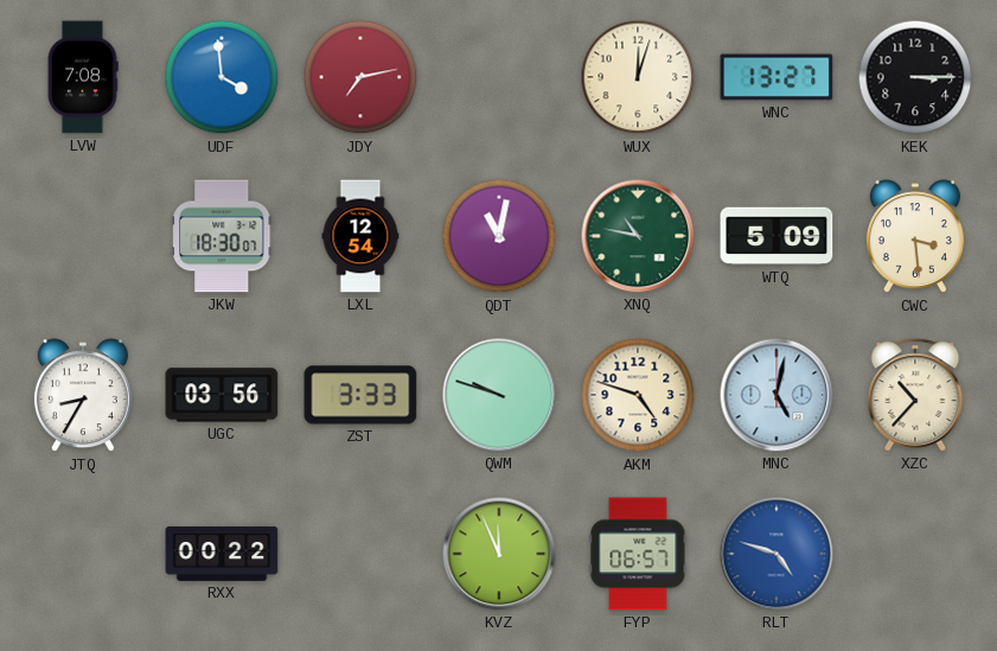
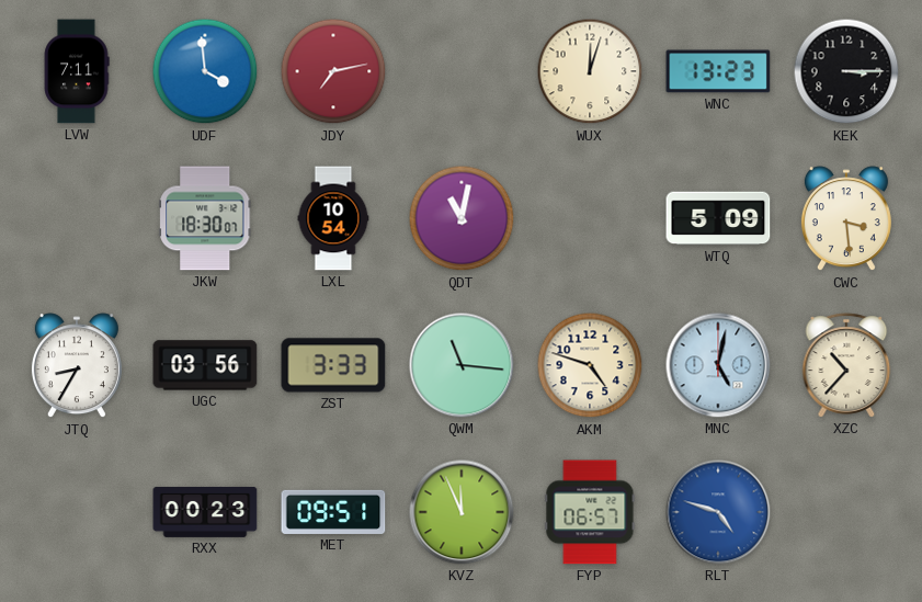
LVW: 7:08 -> 7:11 (77, 71)
WNC: 13:27 -> 13:23 (718, 71)
LXL: 12:54 -> 10:54 (333, 218)
XNQ: 10:47 -> none (638, 236)
QWM: 9:48 -> 11:16 (462, 365)
RXX: 00:22 -> 00:23 (205, 512)
MET: none -> 09:51 (333, 512)
